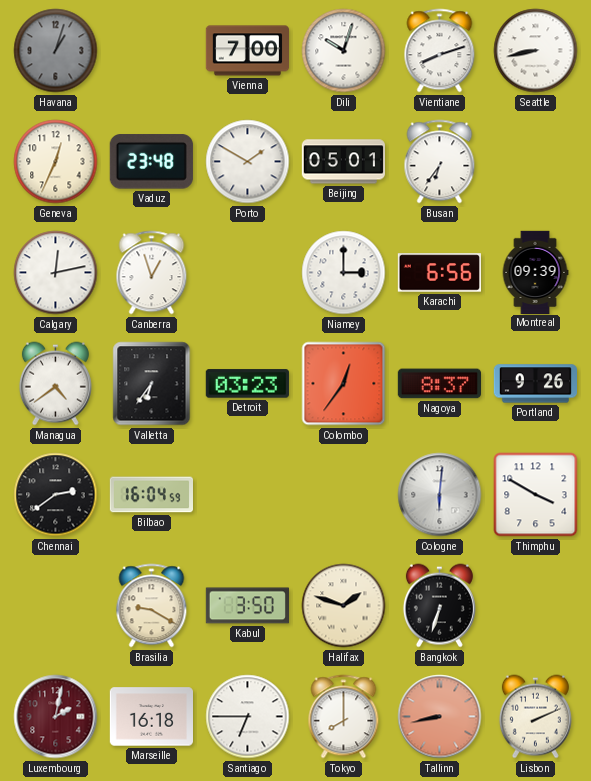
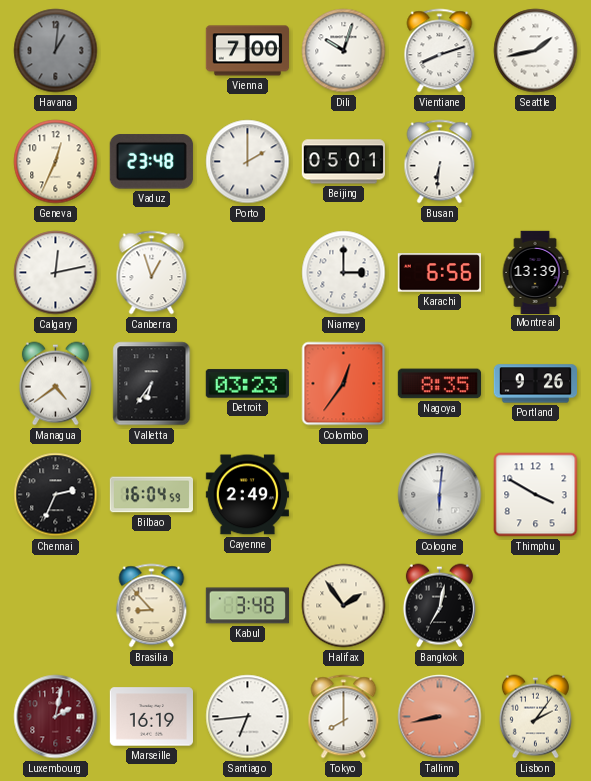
Havana: 1:03 -> 1:01 (56, 51)
Seattle: 8:43 -> 1:43 (536, 51)
Porto: 1:50 -> 2:00 (248, 162)
Busan: 6:36 -> 6:31 (440, 162)
Montreal: 09:39 -> 13:39 (535, 272)
Nagoya: 8:37 -> 8:35 (439, 384)
Chennai: 2:39 -> 2:34 (56, 495)
Cayenne: none -> 2:49 (247, 495)
Brasilia: 9:20 -> 8:53 (152, 606)
Kabul: 3:50 -> 3:48 (247, 606)
Halifax: 1:48 -> 1:54 (344, 606)
Bangkok: 6:33 -> 7:02 (439, 606)
Marseille: 16:18 -> 16:19 (151, 717)
Santiago: 6:45 -> 6:44 (248, 717)
Lisbon: 2:11 -> 2:06 (535, 717)
